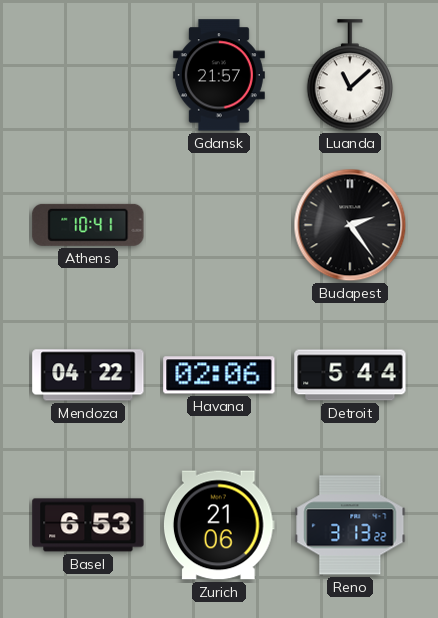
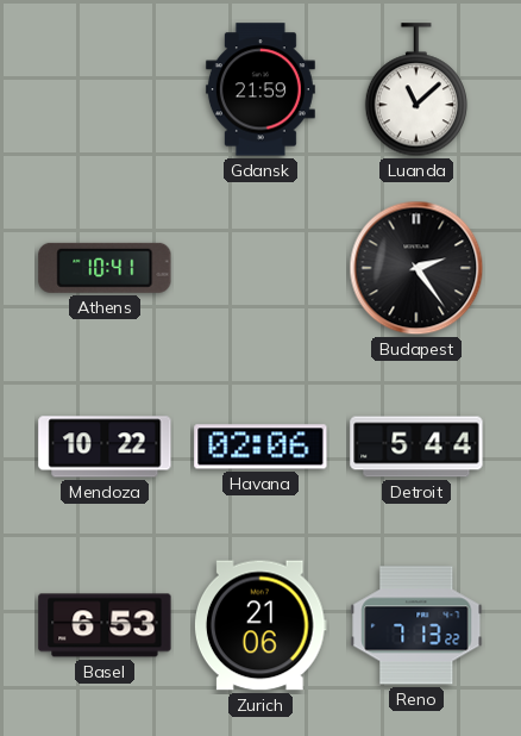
Gdansk: 21:57 -> 21:59 (260, 89)
Mendoza: 04:22 -> 10:22 (105, 447)
Reno: 3:13 -> 7:13 (416, 625)
